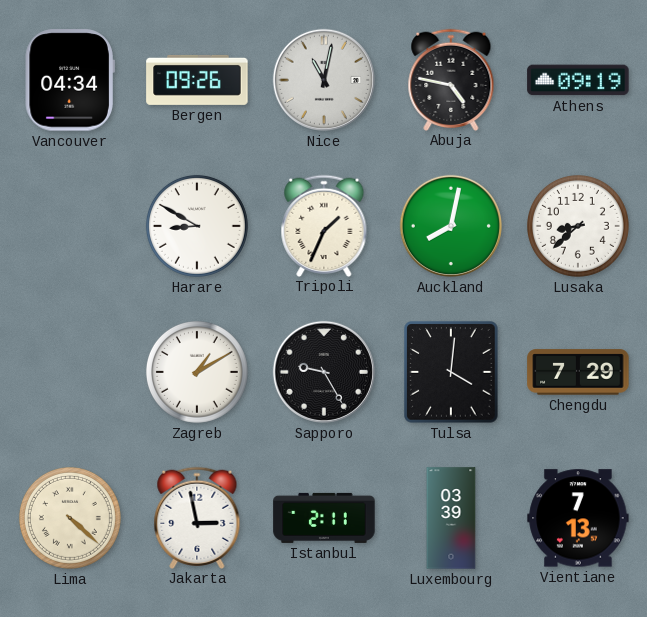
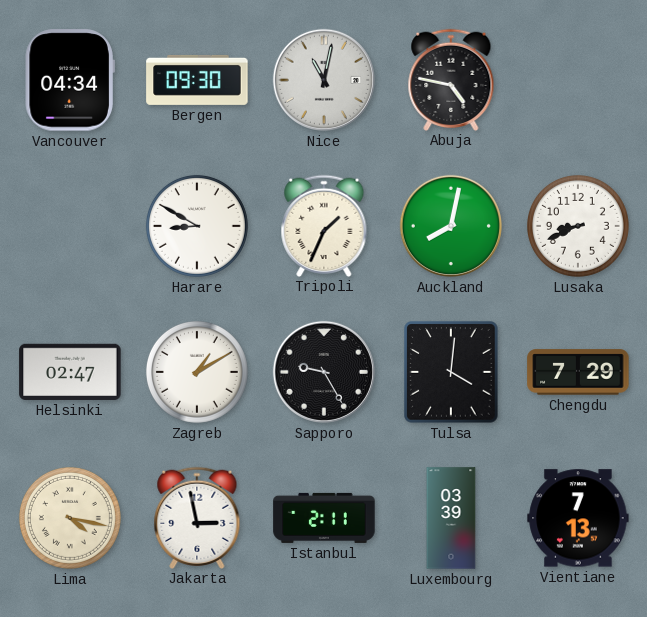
Bergen: 09:26 -> 09:30 (197, 80)
Athens: 09:19 -> none (578, 80)
Lusaka: 8:38 -> 8:41 (578, 226)
Helsinki: none -> 02:47 (70, 372)
Lima: 4:22 -> 4:17 (70, 518)
